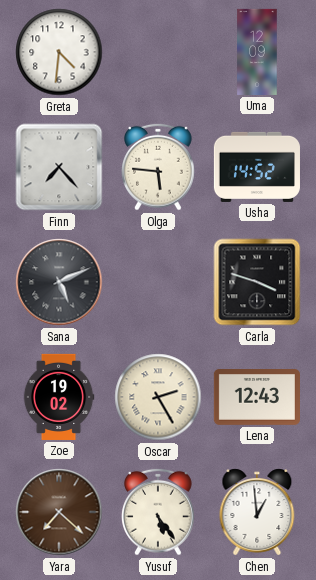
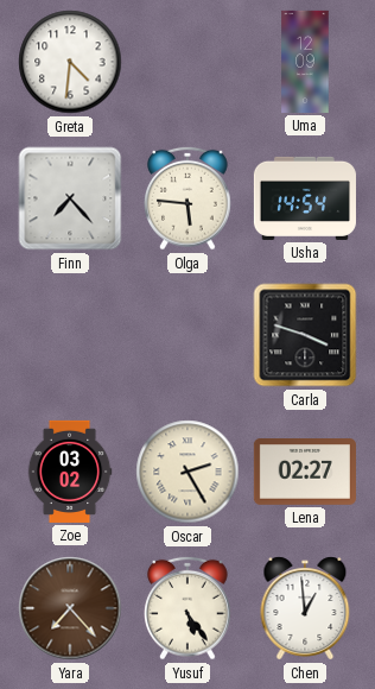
Usha: 14:52 -> 14:54 (305, 198)
Sana: 5:11 -> none (59, 282)
Zoe: 19:02 -> 03:02 (70, 472)
Lena: 12:43 -> 02:27 (305, 473)
Yara: 7:22 -> 7:23 (70, 608)
